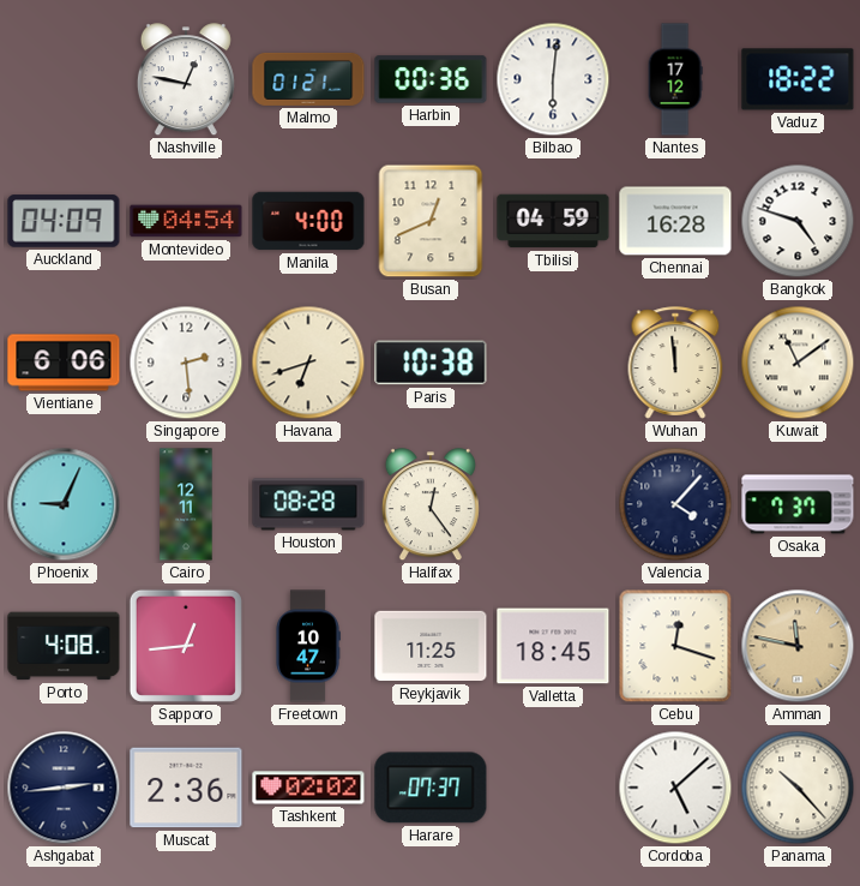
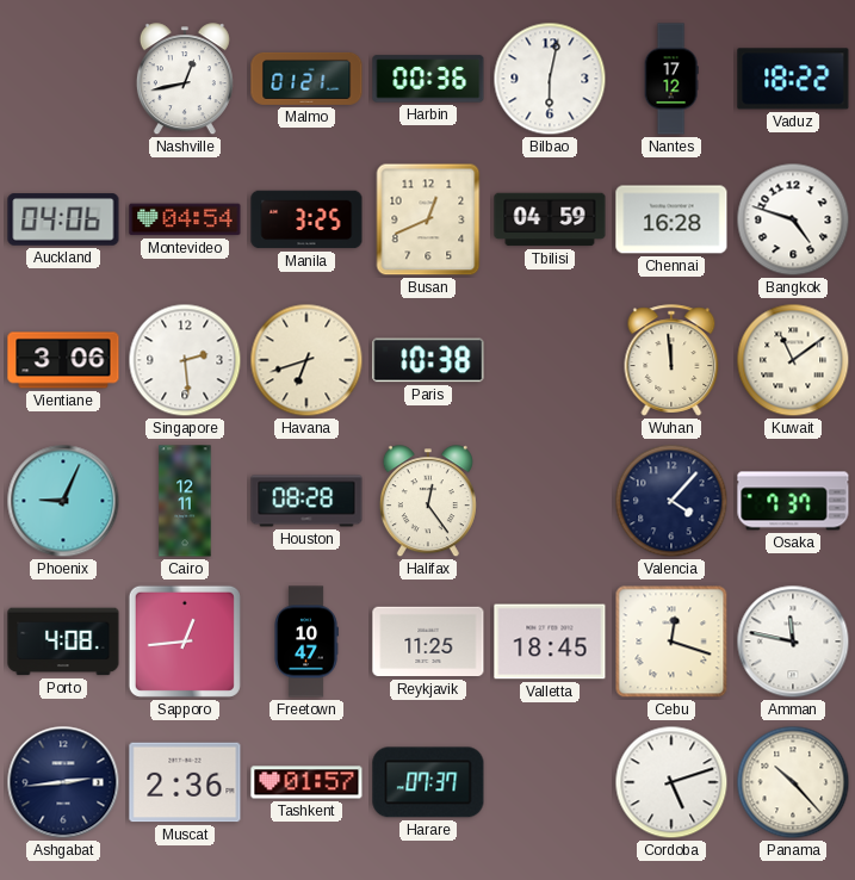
Nashville: 12:47 -> 12:43 (185, 80)
Bilbao: 6:01 -> 6:02 (550, 79)
Auckland: 04:09 -> 04:06 (63, 219)
Manila: 4:00 -> 3:25 (306, 219)
Vientiane: 6:06 -> 3:06 (63, 360)
Amman dial: champagne -> white (793, 642)
Tashkent: 02:02 -> 01:57 (306, 782)
Cordoba: 5:08 -> 5:12 (671, 782)
